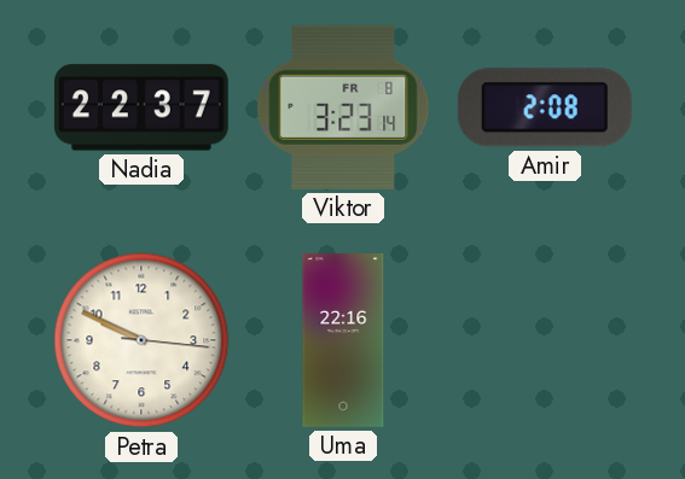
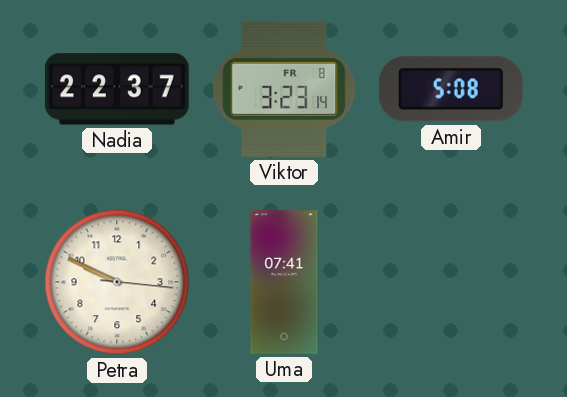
Amir: 2:08 -> 5:08 (451, 89)
Uma: 22:16 -> 07:41 (284, 283)
